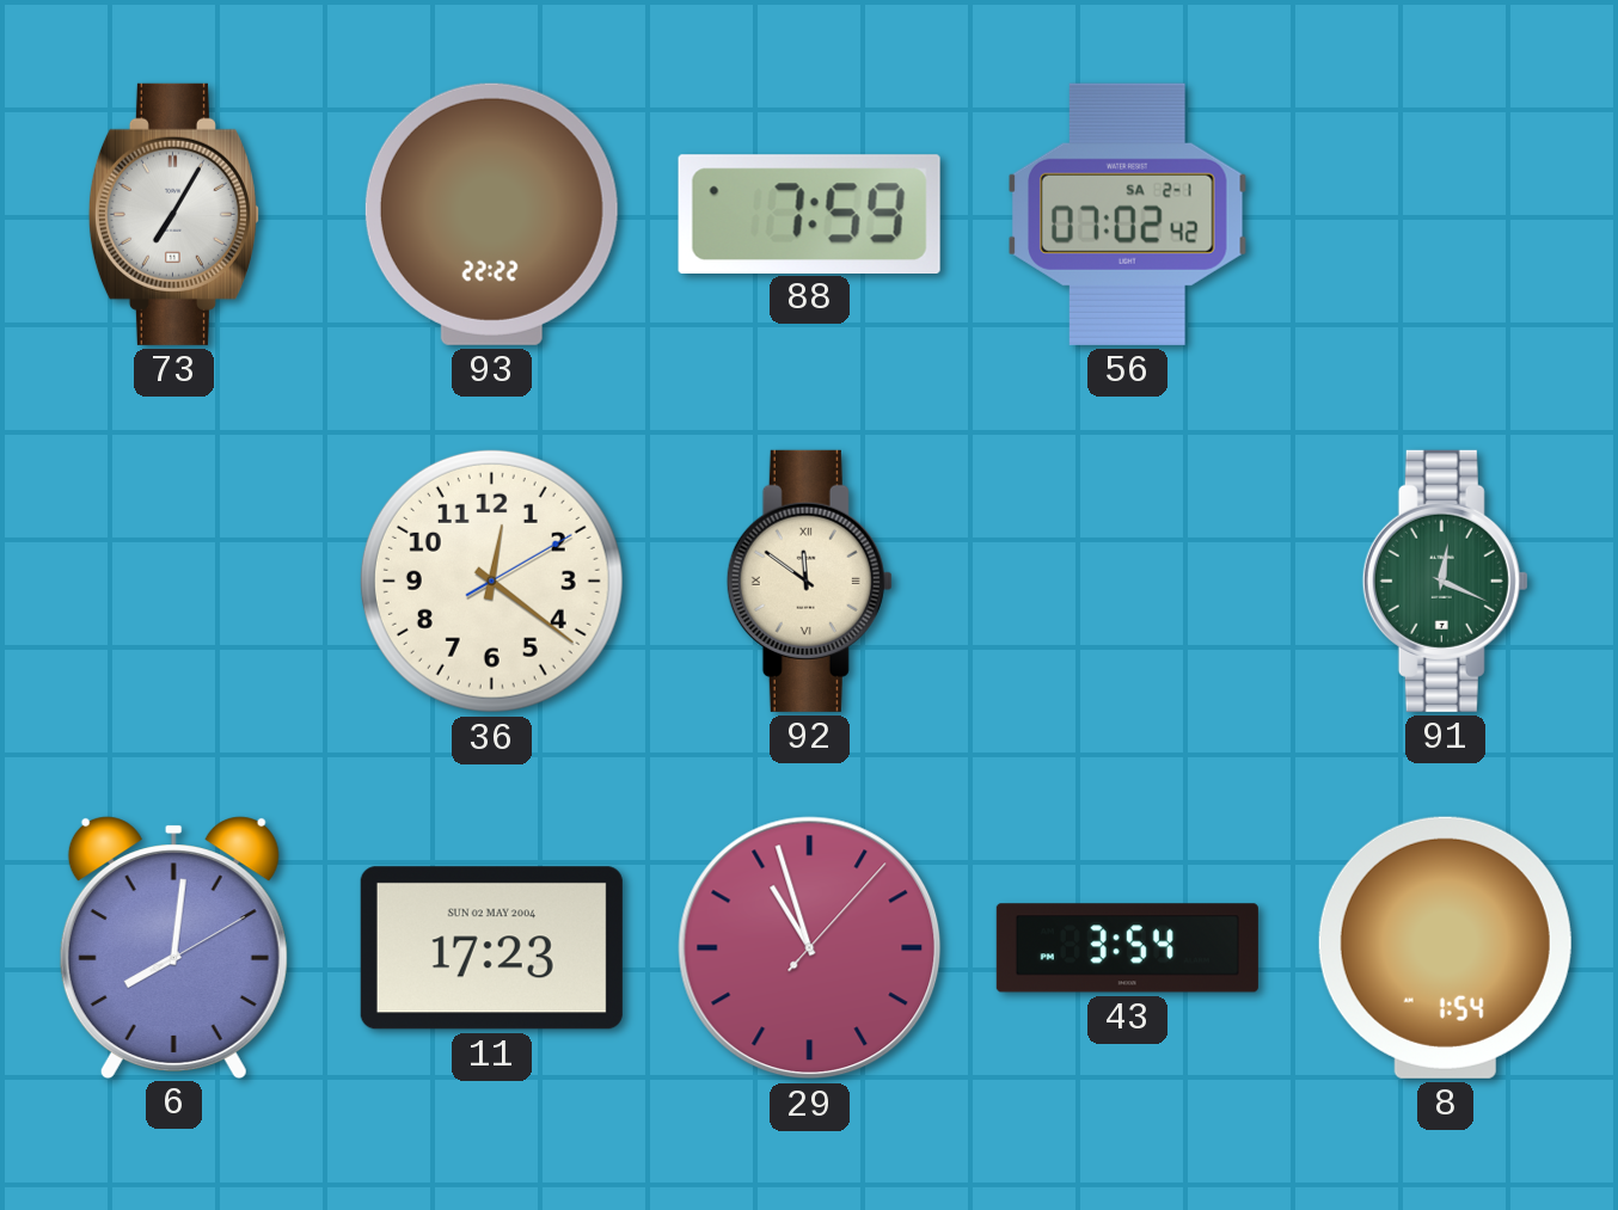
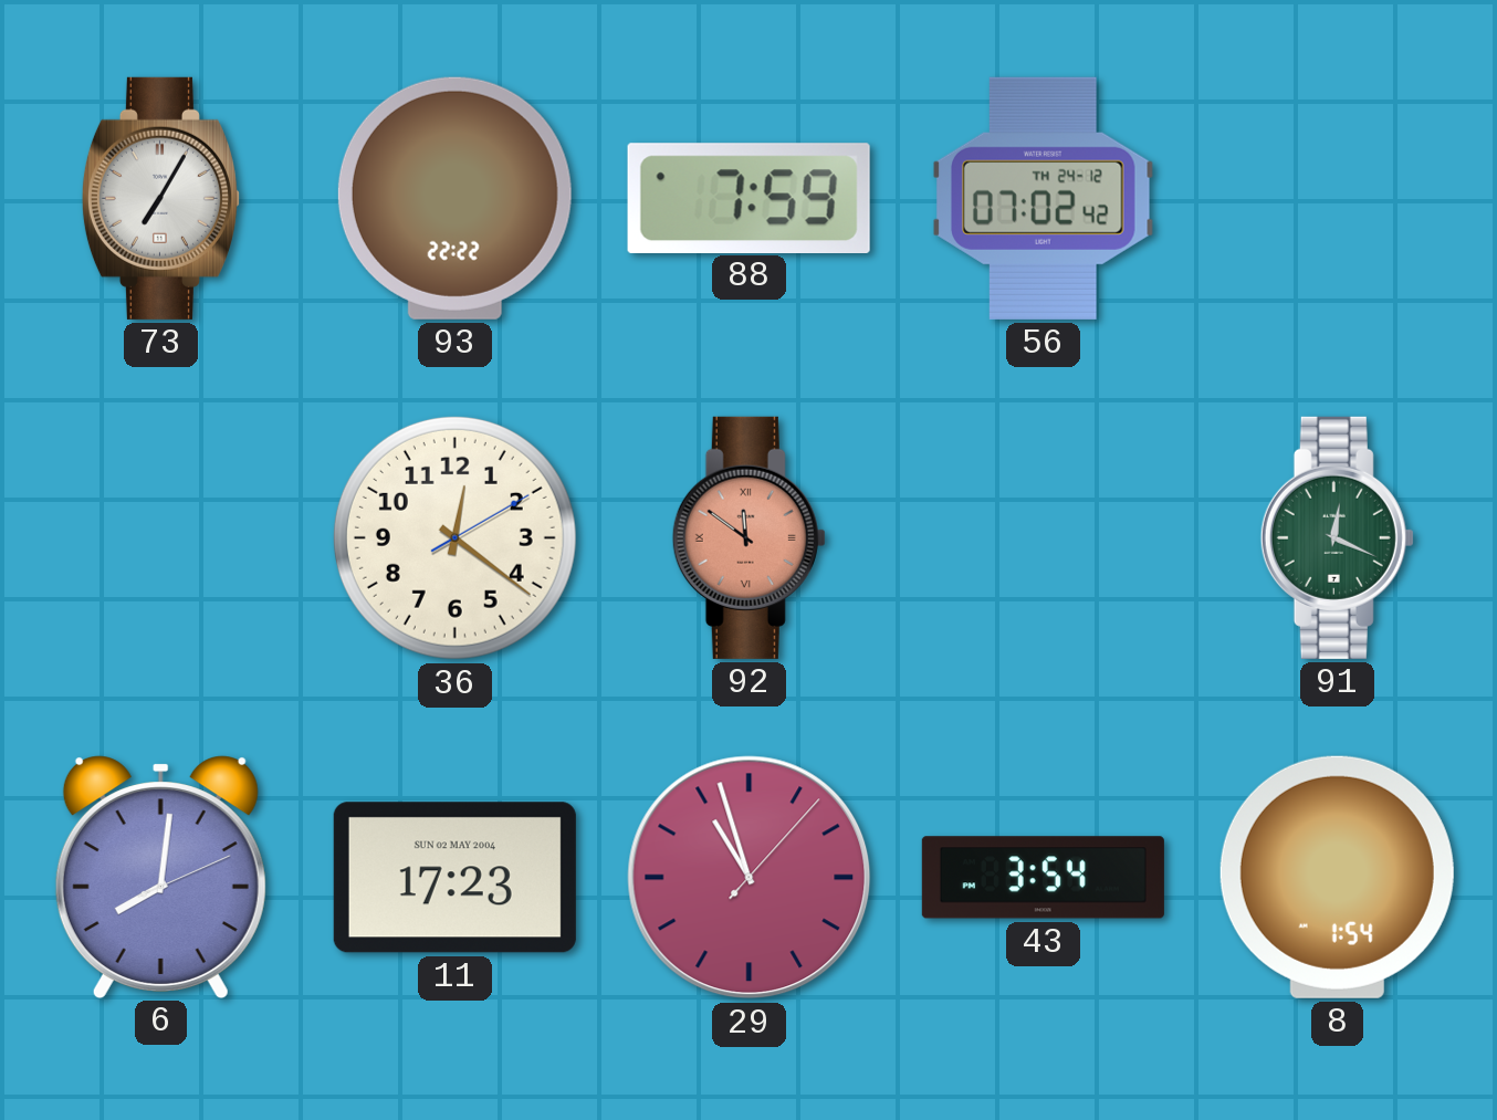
56 date: SA 2-1 -> TH 24-12 (1043, 198)
92 dial: cream -> salmon (748, 537)
6: 8:01:10 -> 8:01:11 (160, 877)
